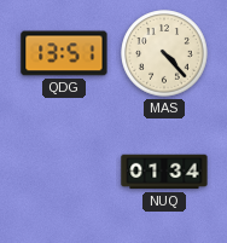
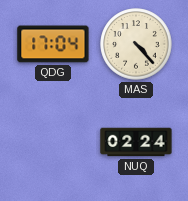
QDG: 13:51 -> 17:04 (53, 44)
NUQ: 01:34 -> 02:24 (136, 142)
